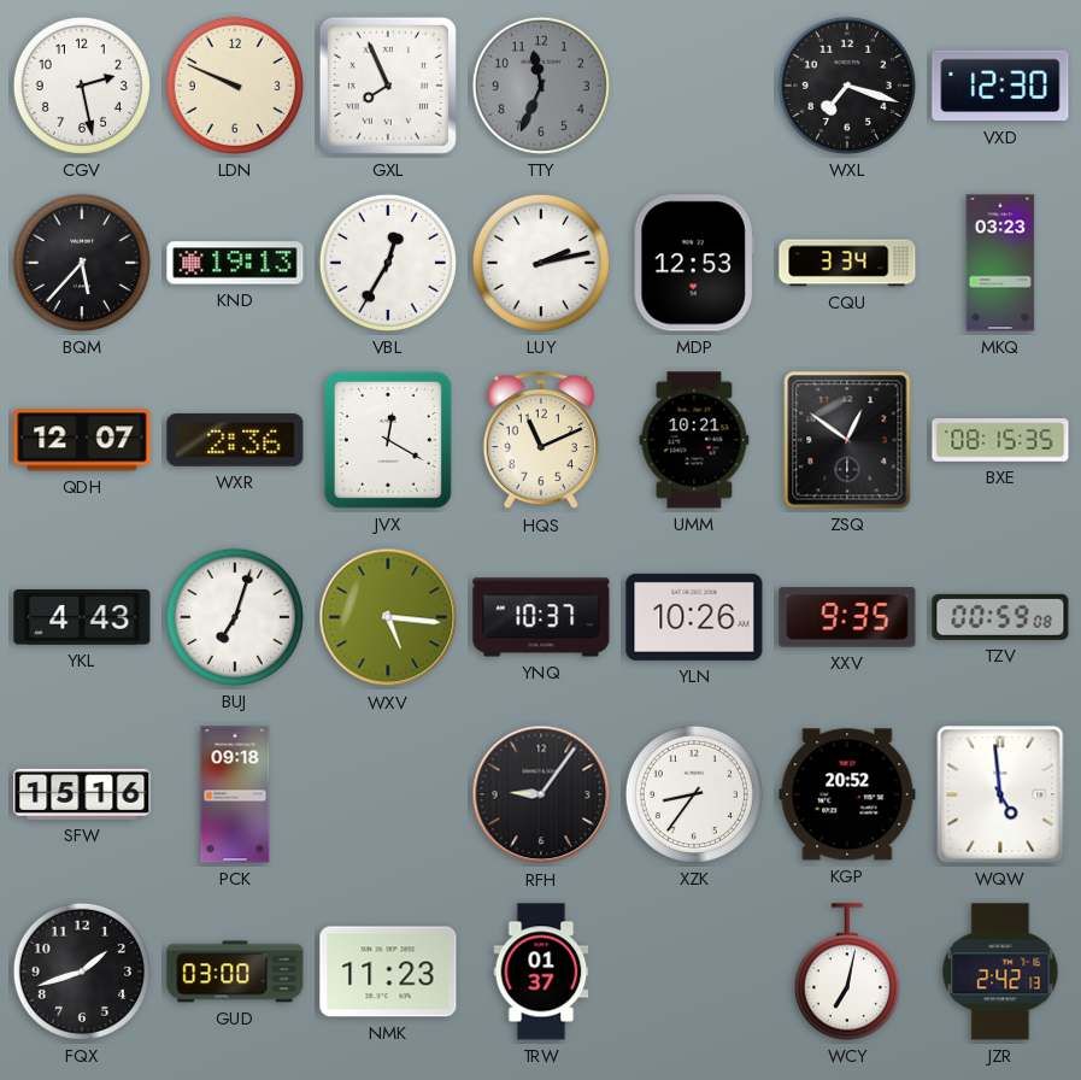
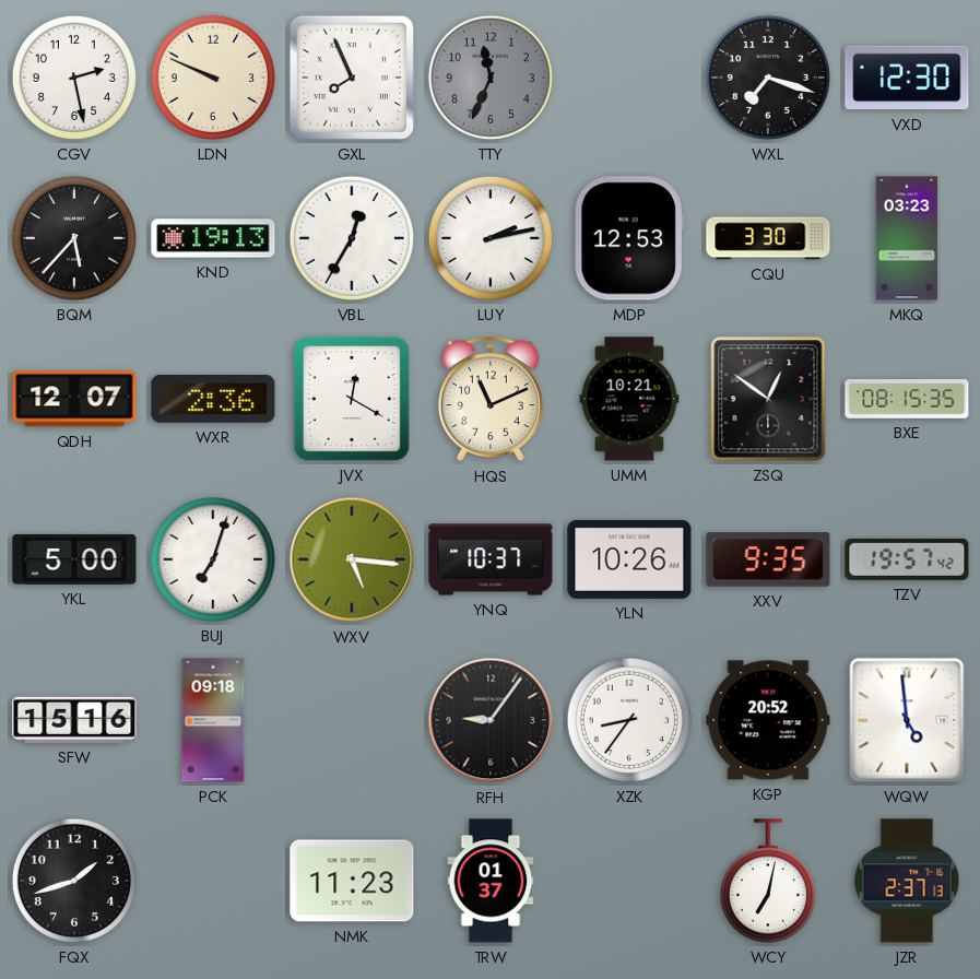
CQU: 3:34 -> 3:30 (768, 238)
YKL: 4:43 -> 5:00 (74, 559)
TZV: 00:59 -> 19:57 (907, 559)
GUD: 03:00 -> none (235, 972)
JZR: 2:42 -> 2:37 (907, 881)
